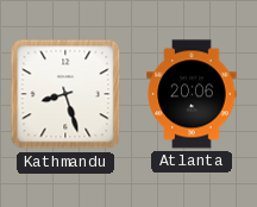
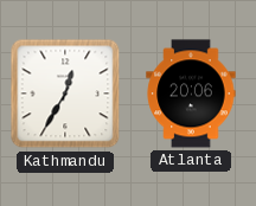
Kathmandu: 8:27 -> 12:35 (65, 94)
